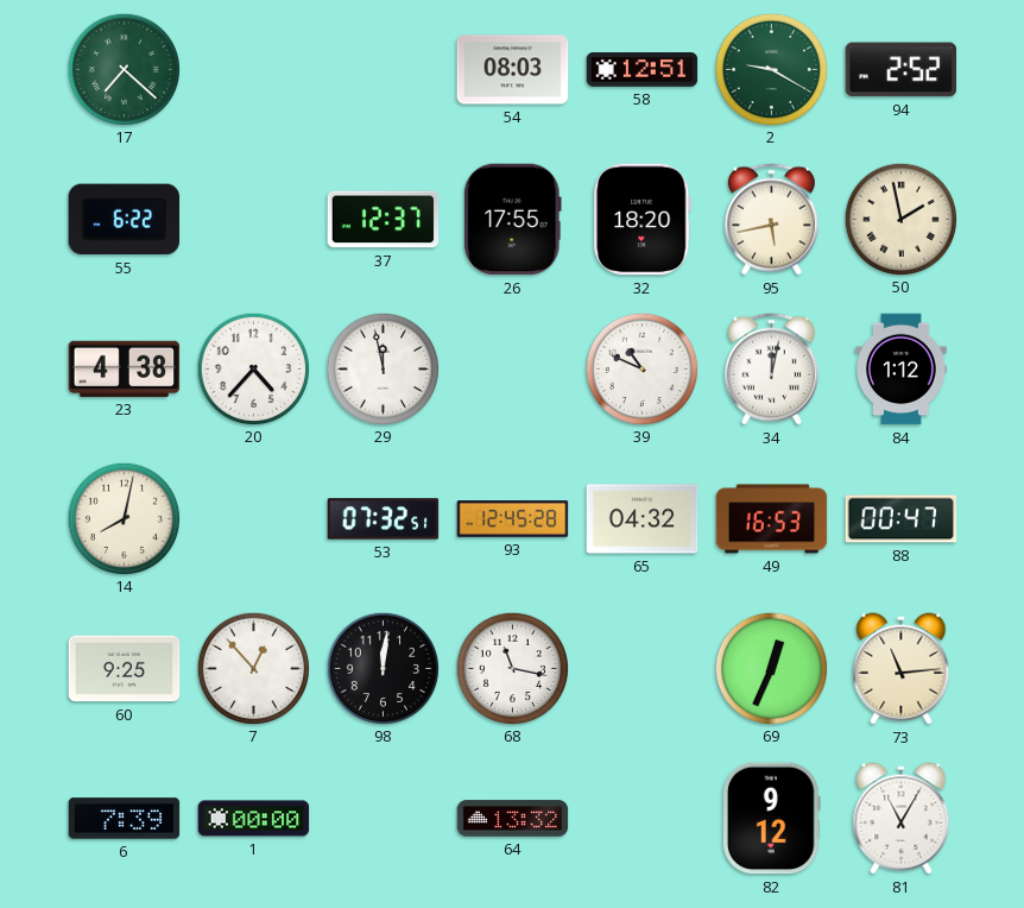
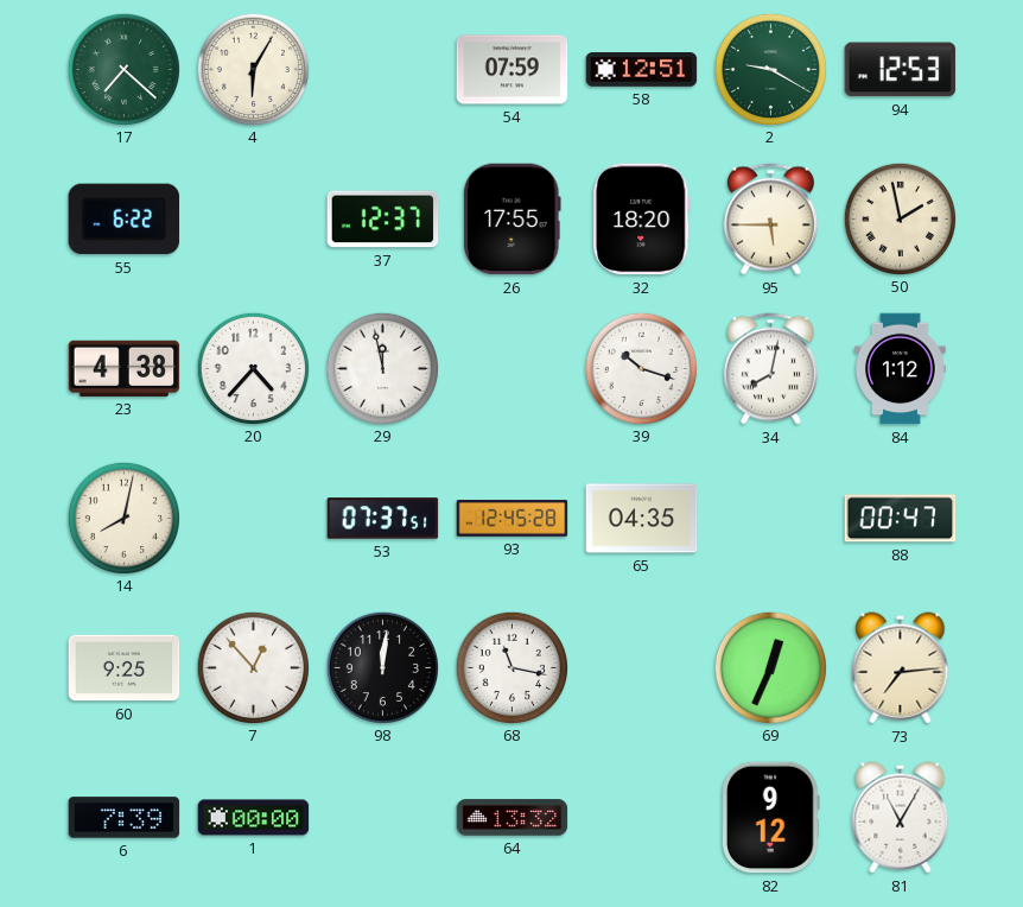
4: none -> 6:05 (253, 69)
54: 08:03 -> 07:59 (513, 70)
94: 2:52 -> 12:53 (901, 70)
95: 5:43 -> 5:45 (770, 220)
39: 10:49 -> 10:18 (641, 368)
34: 12:02 -> 8:02 (770, 369)
53: 07:32 -> 07:37 (383, 519)
65: 04:32 -> 04:35 (642, 519)
49: 16:53 -> none (772, 519)
73: 11:14 -> 7:14 (901, 668)
